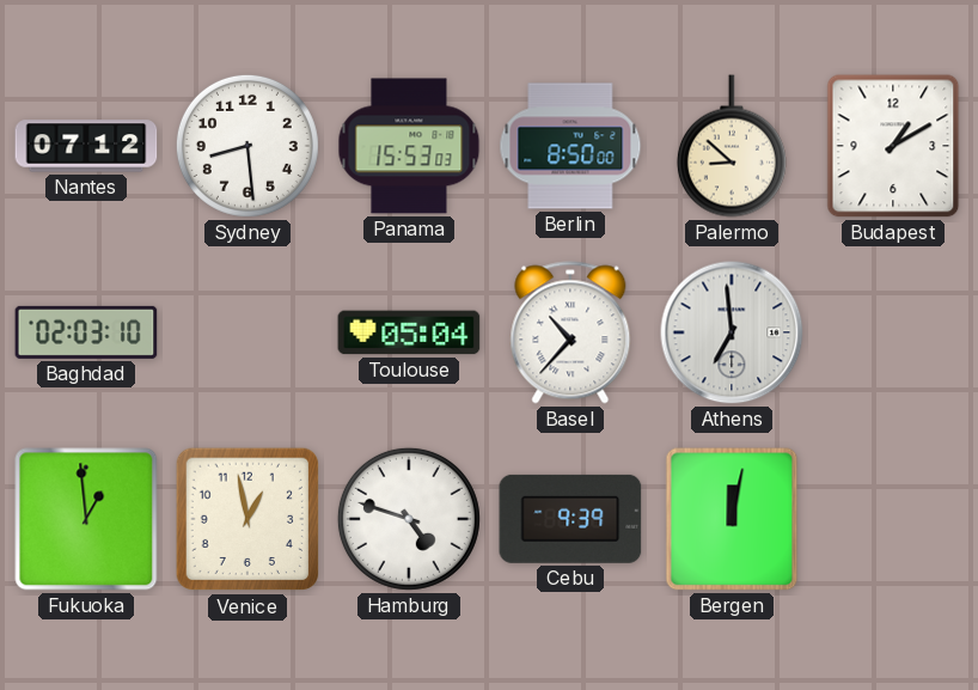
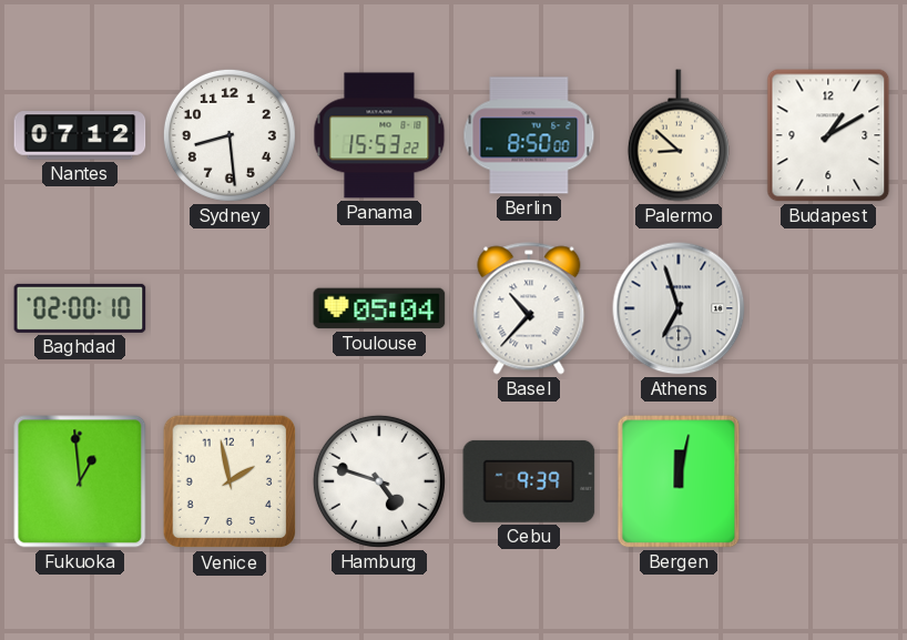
Panama: 15:53:03 -> 15:53:22 (379, 135)
Baghdad: 02:03 -> 02:00 (80, 308)
Athens: 6:59 -> 6:57 (679, 308)
Venice: 12:58 -> 1:58 (230, 481)
